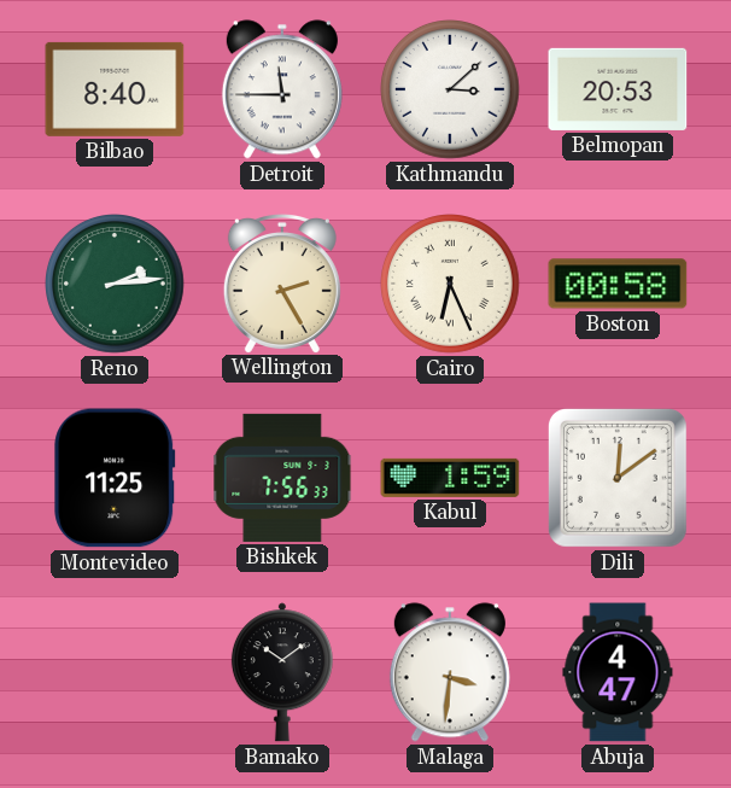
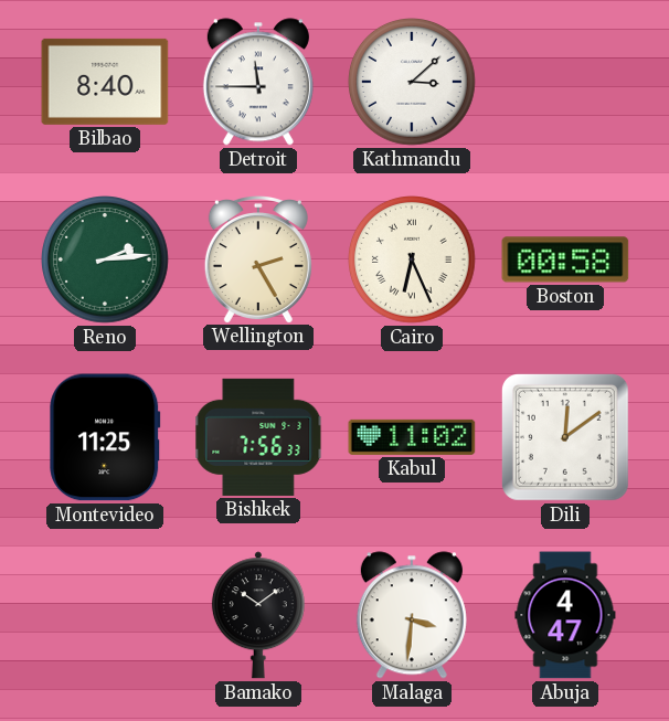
Belmopan: 20:53 -> none (618, 89)
Kabul: 1:59 -> 11:02 (412, 437)
